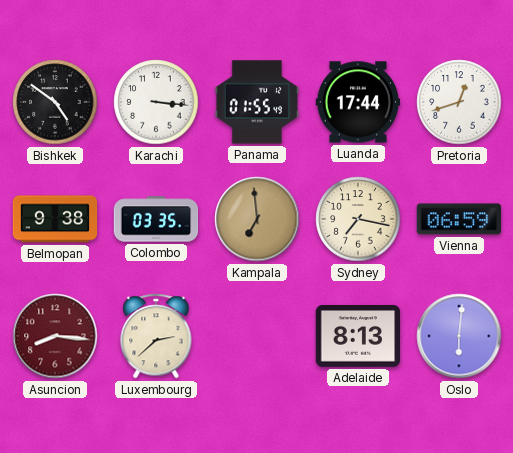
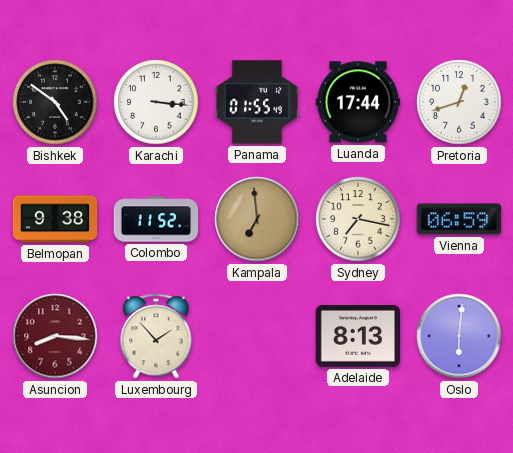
Colombo: 03:35 -> 11:52 (156, 219)
Luxembourg: 2:38 -> 1:53 (156, 336)
